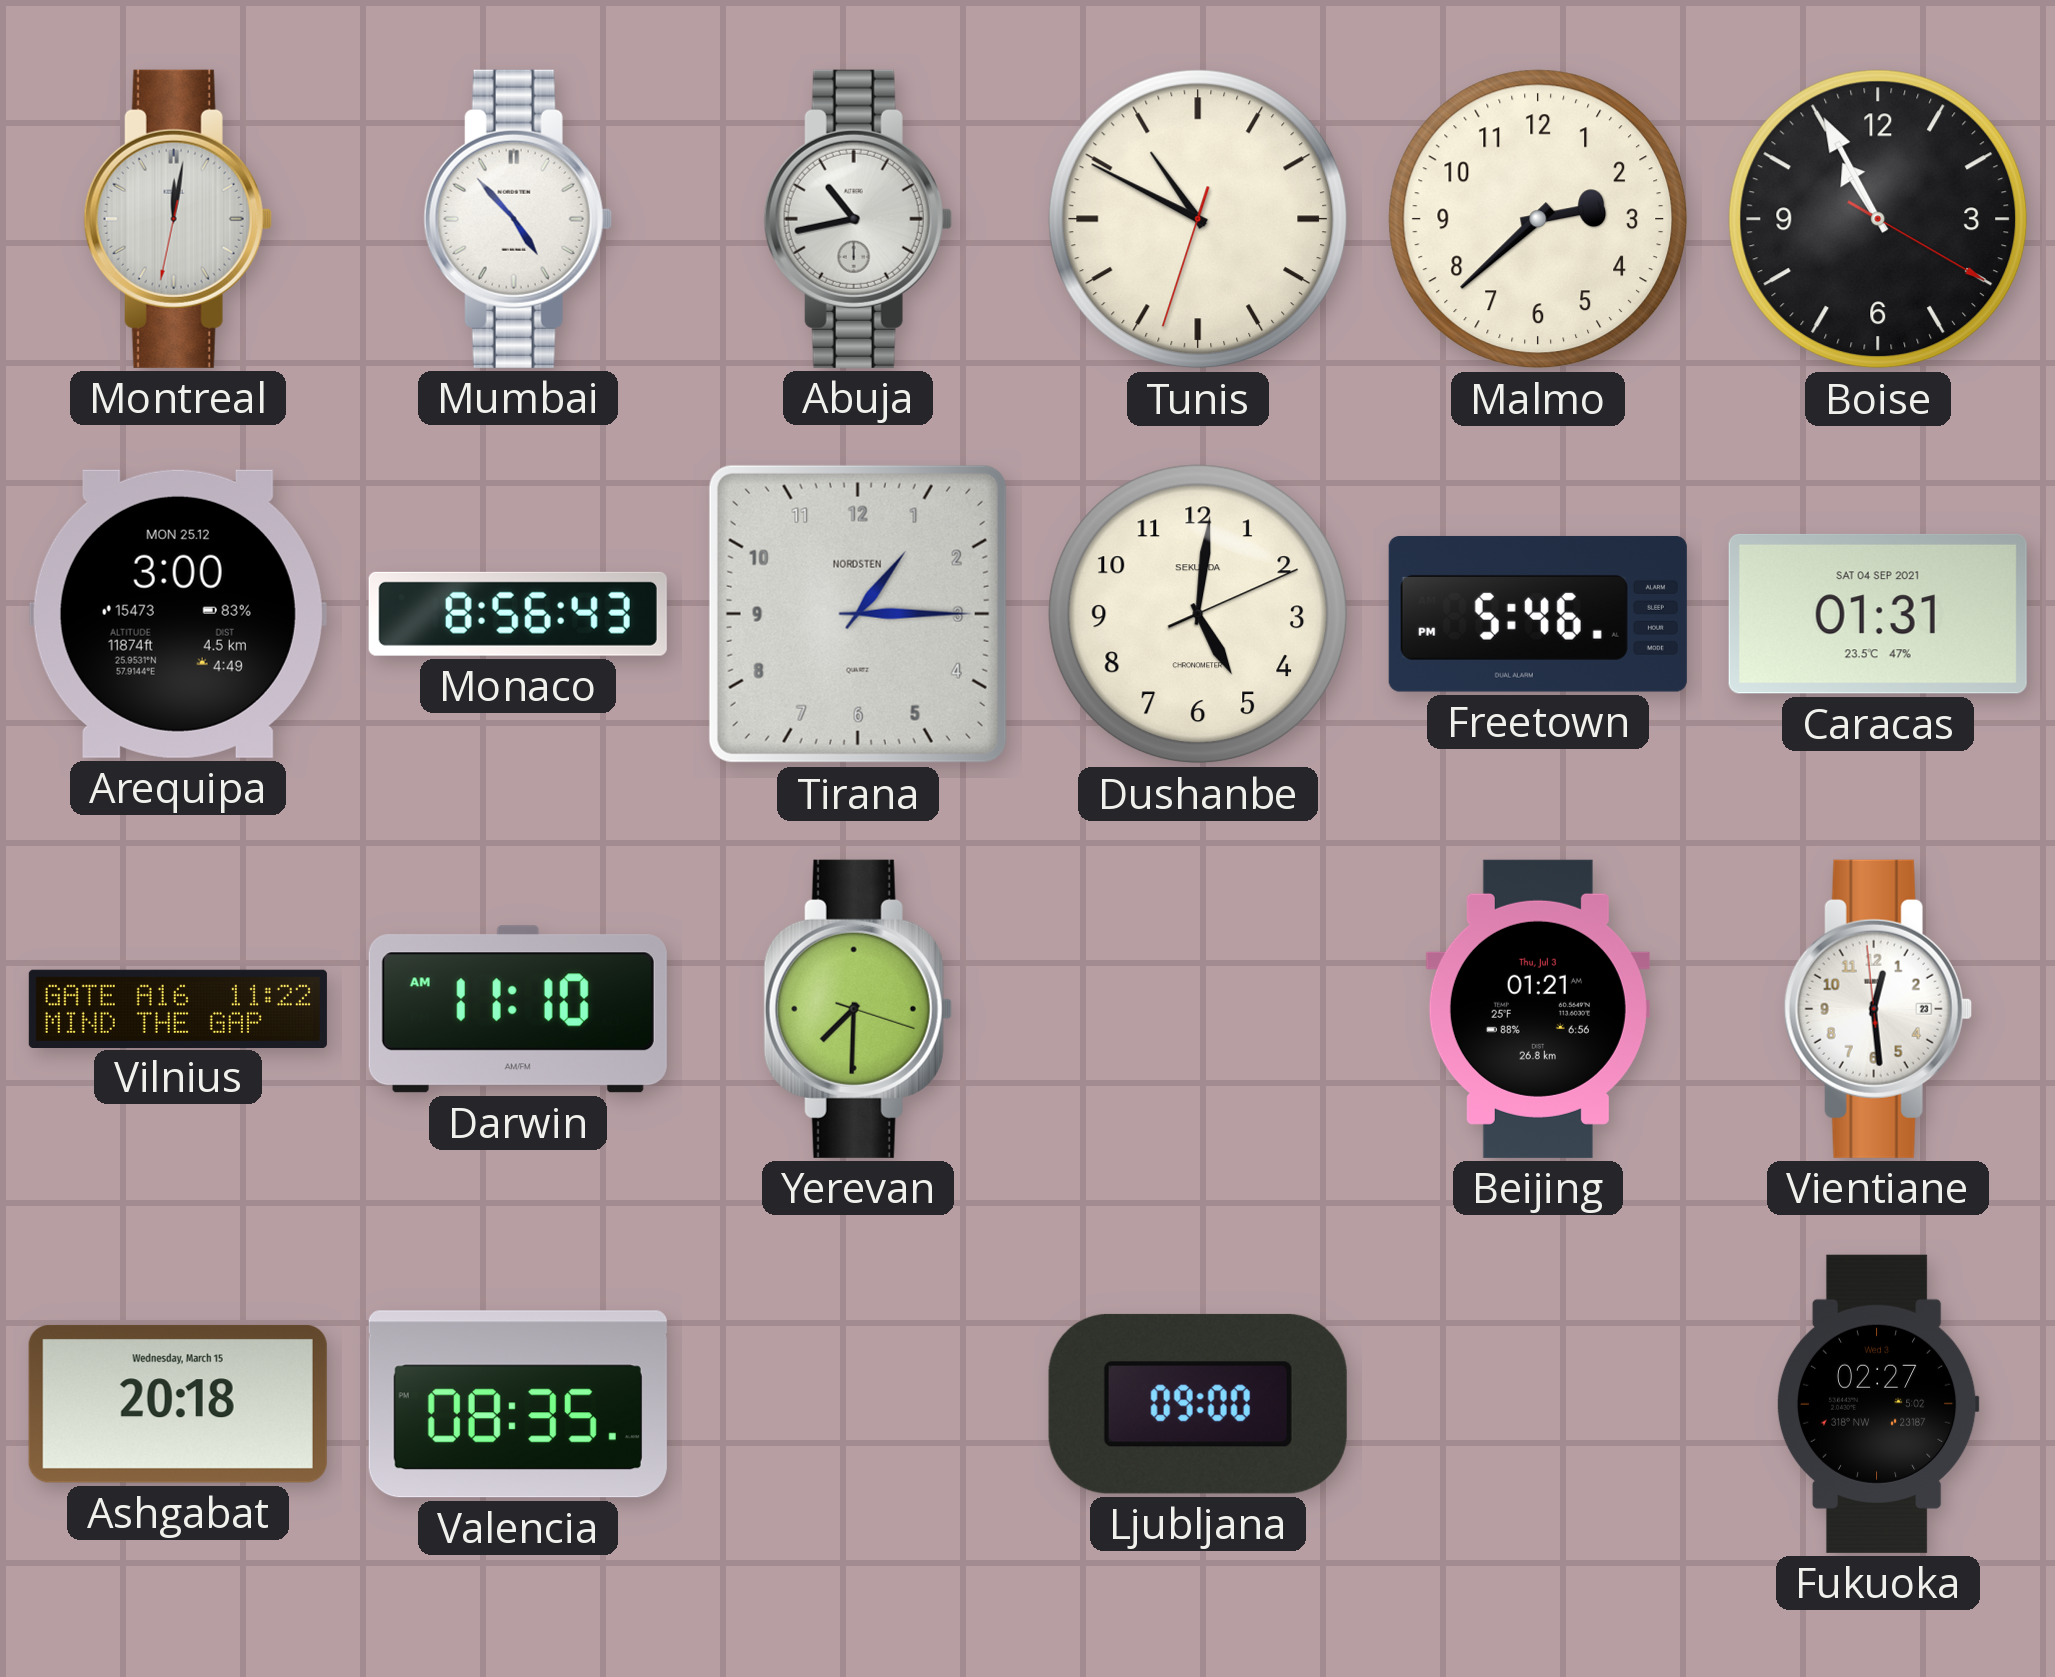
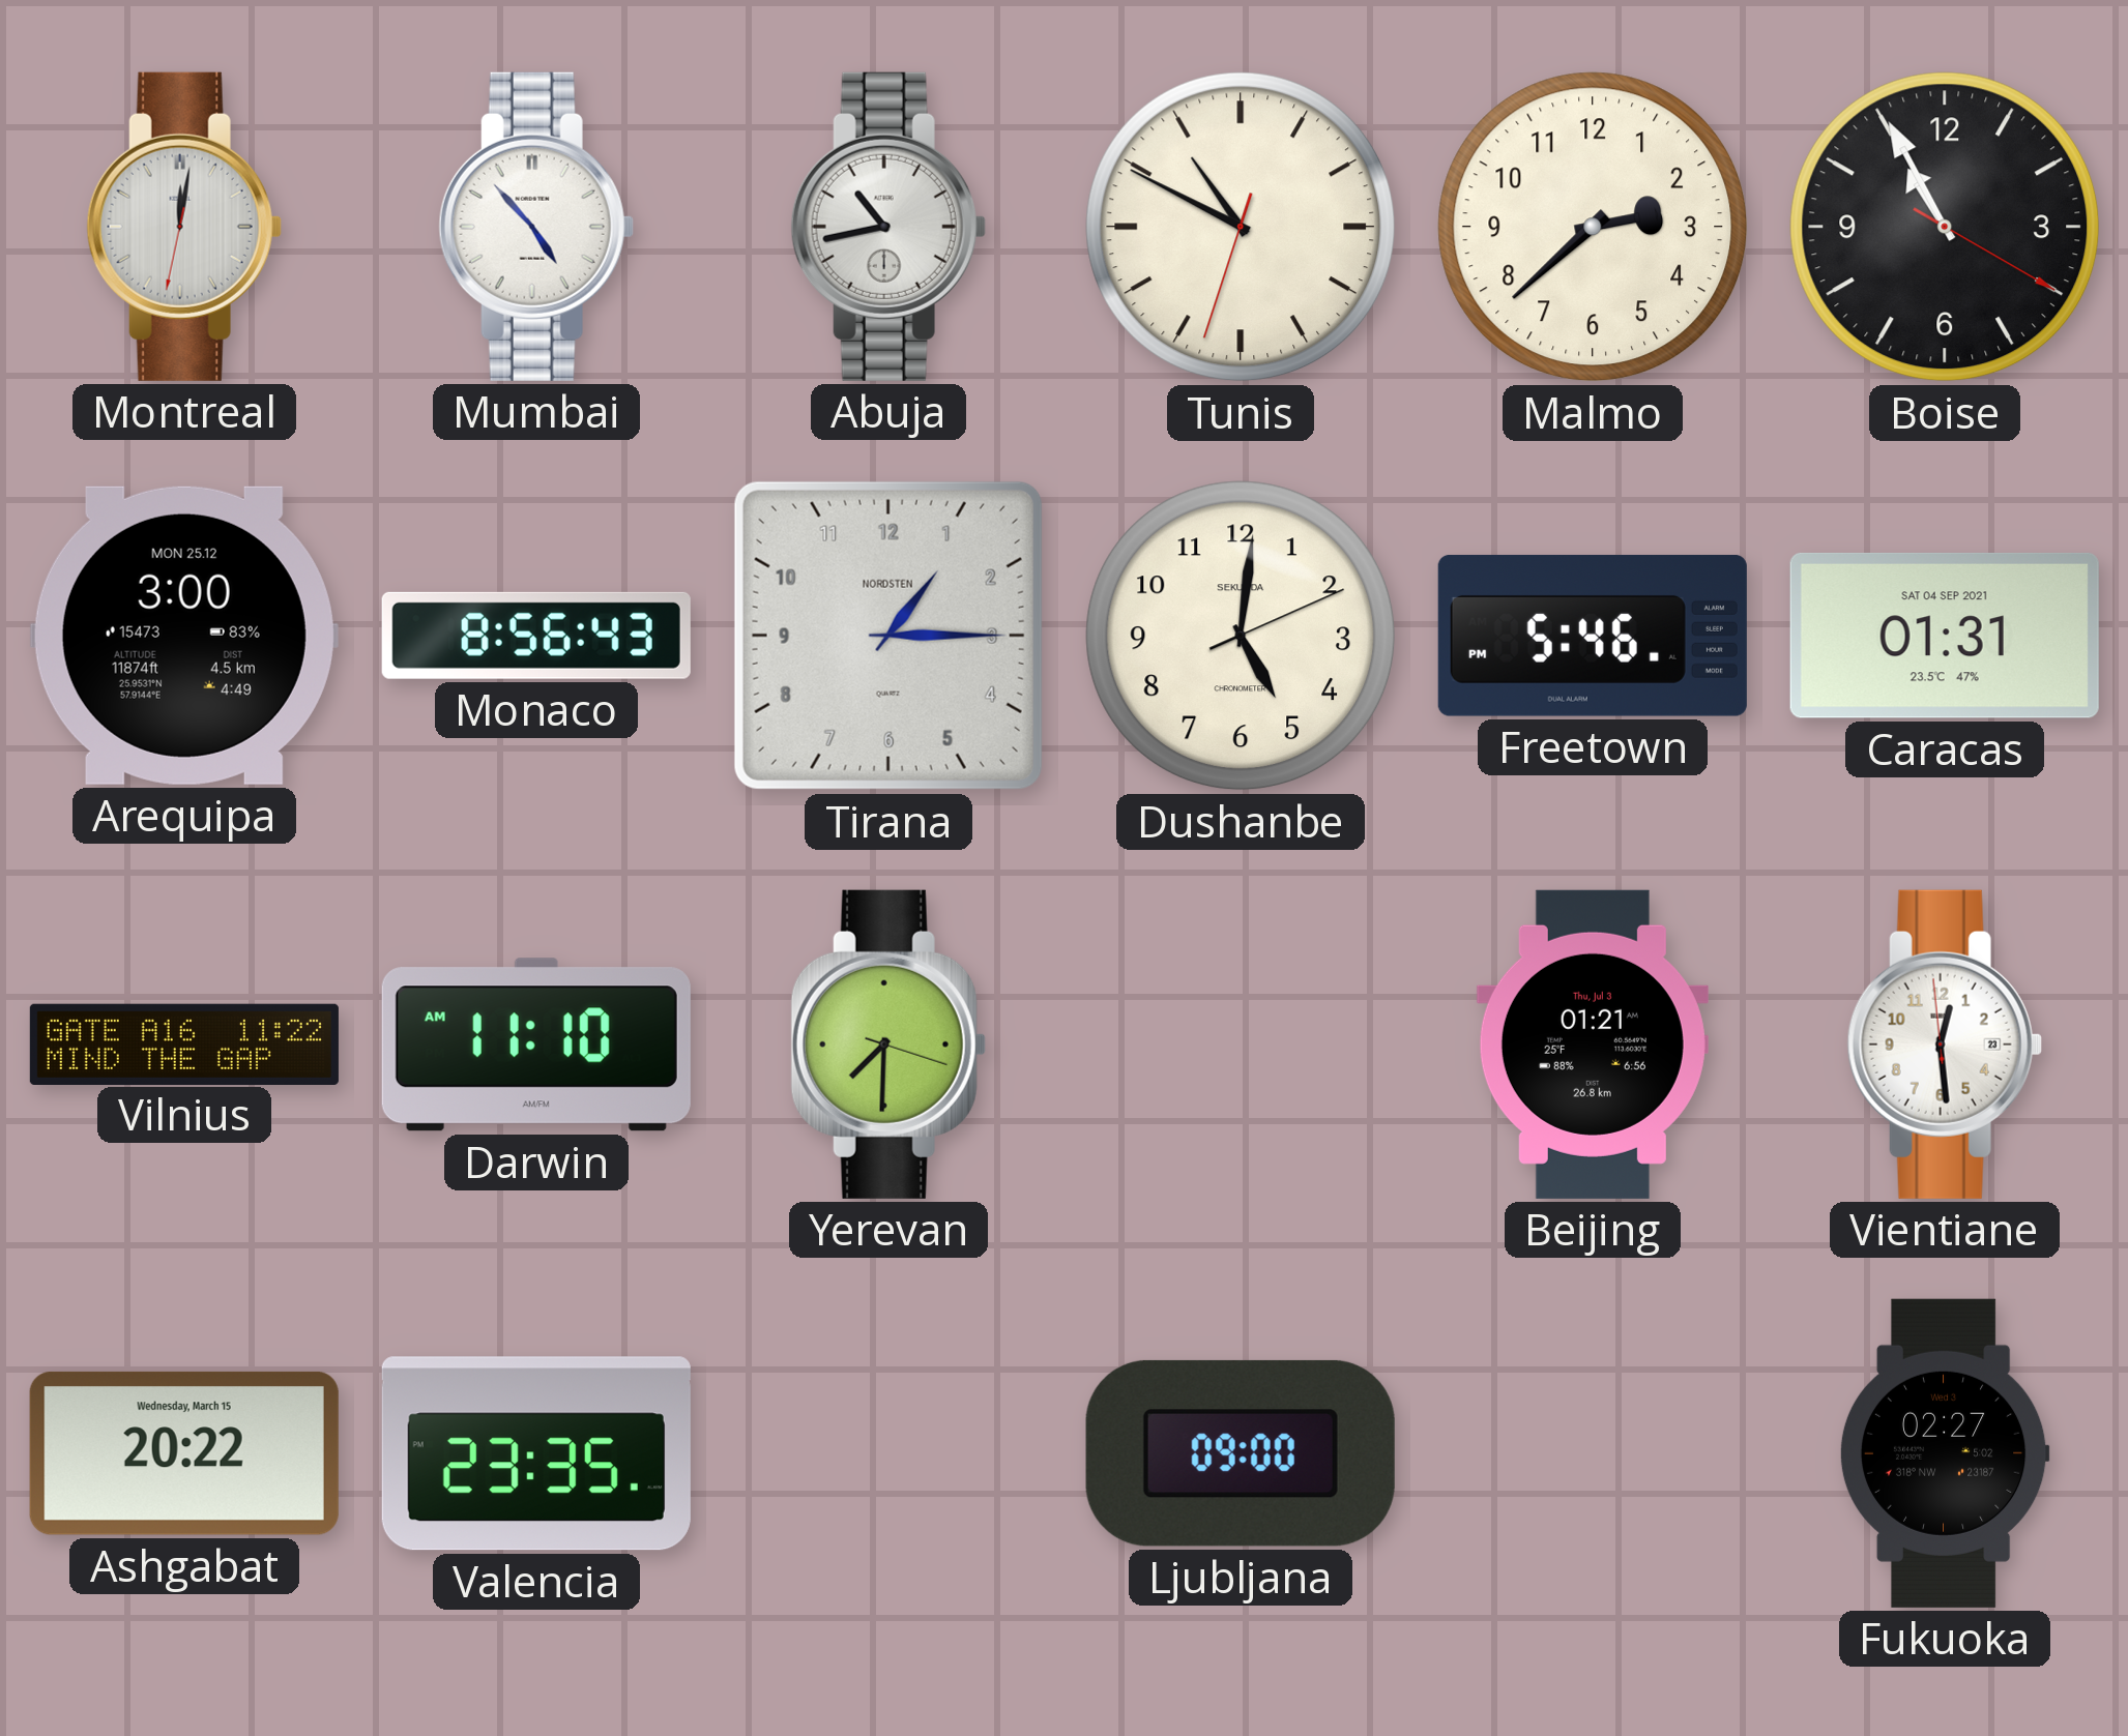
Ashgabat: 20:18 -> 20:22 (184, 1453)
Valencia: 08:35 -> 23:35 (536, 1453)
